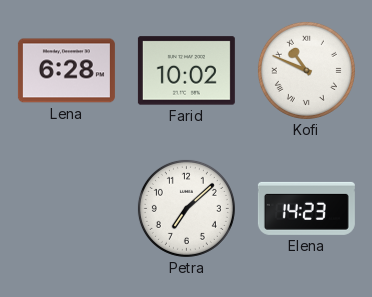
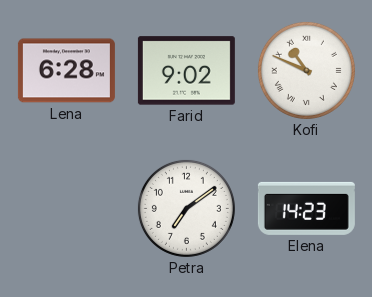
Farid: 10:02 -> 9:02 (186, 71)
Petra: 7:08 -> 7:09 (186, 208)
